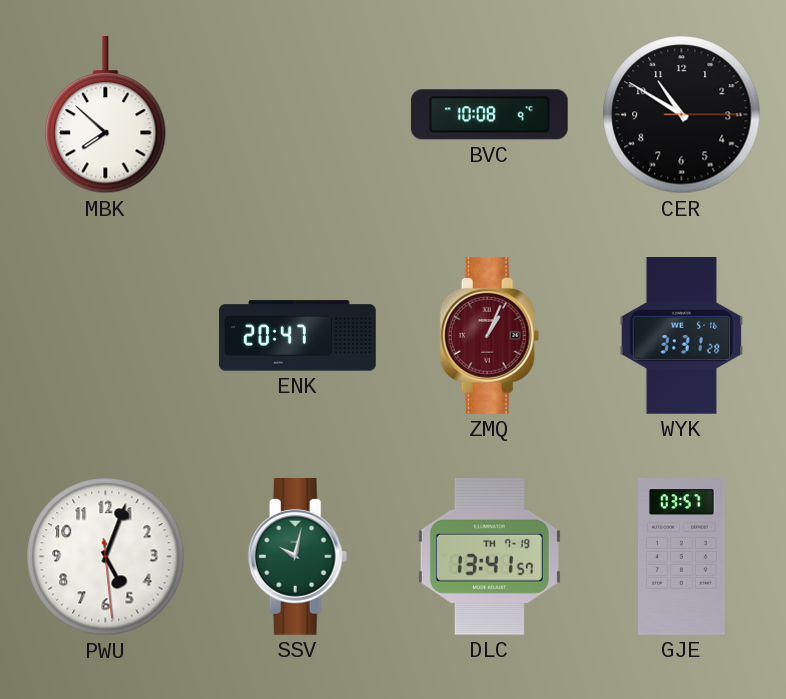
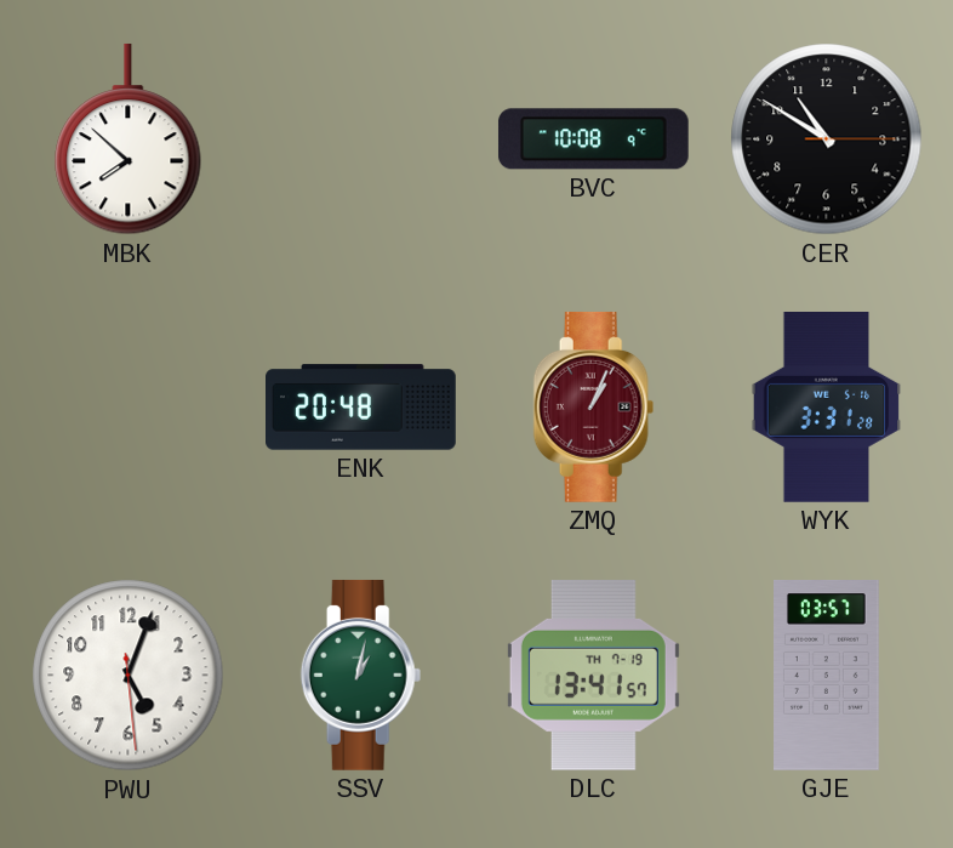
ENK: 20:47 -> 20:48 (361, 408)
SSV: 10:02 -> 1:02 (361, 675)
